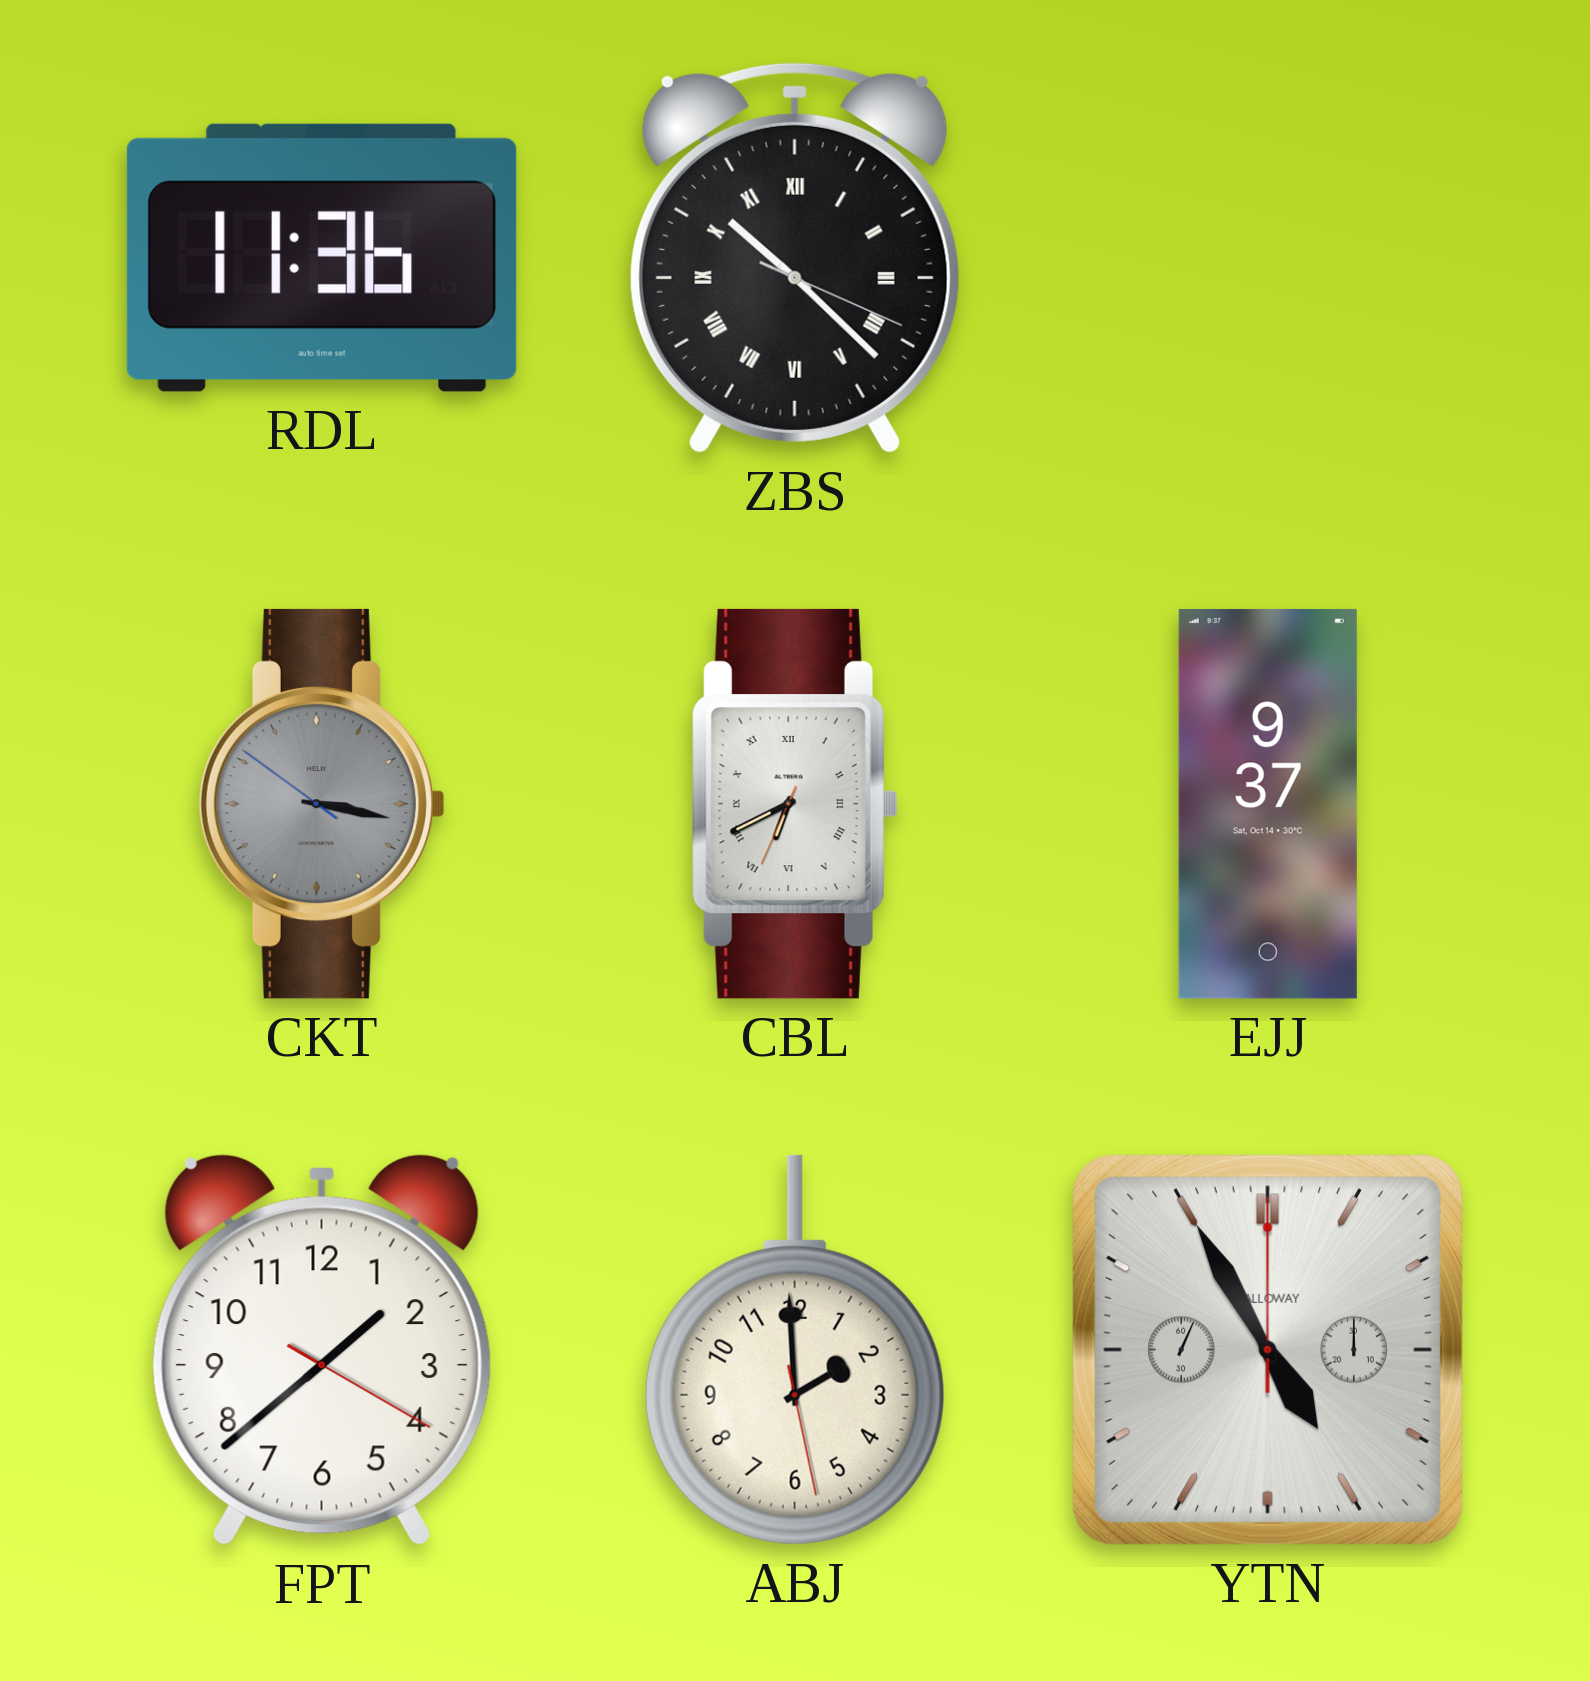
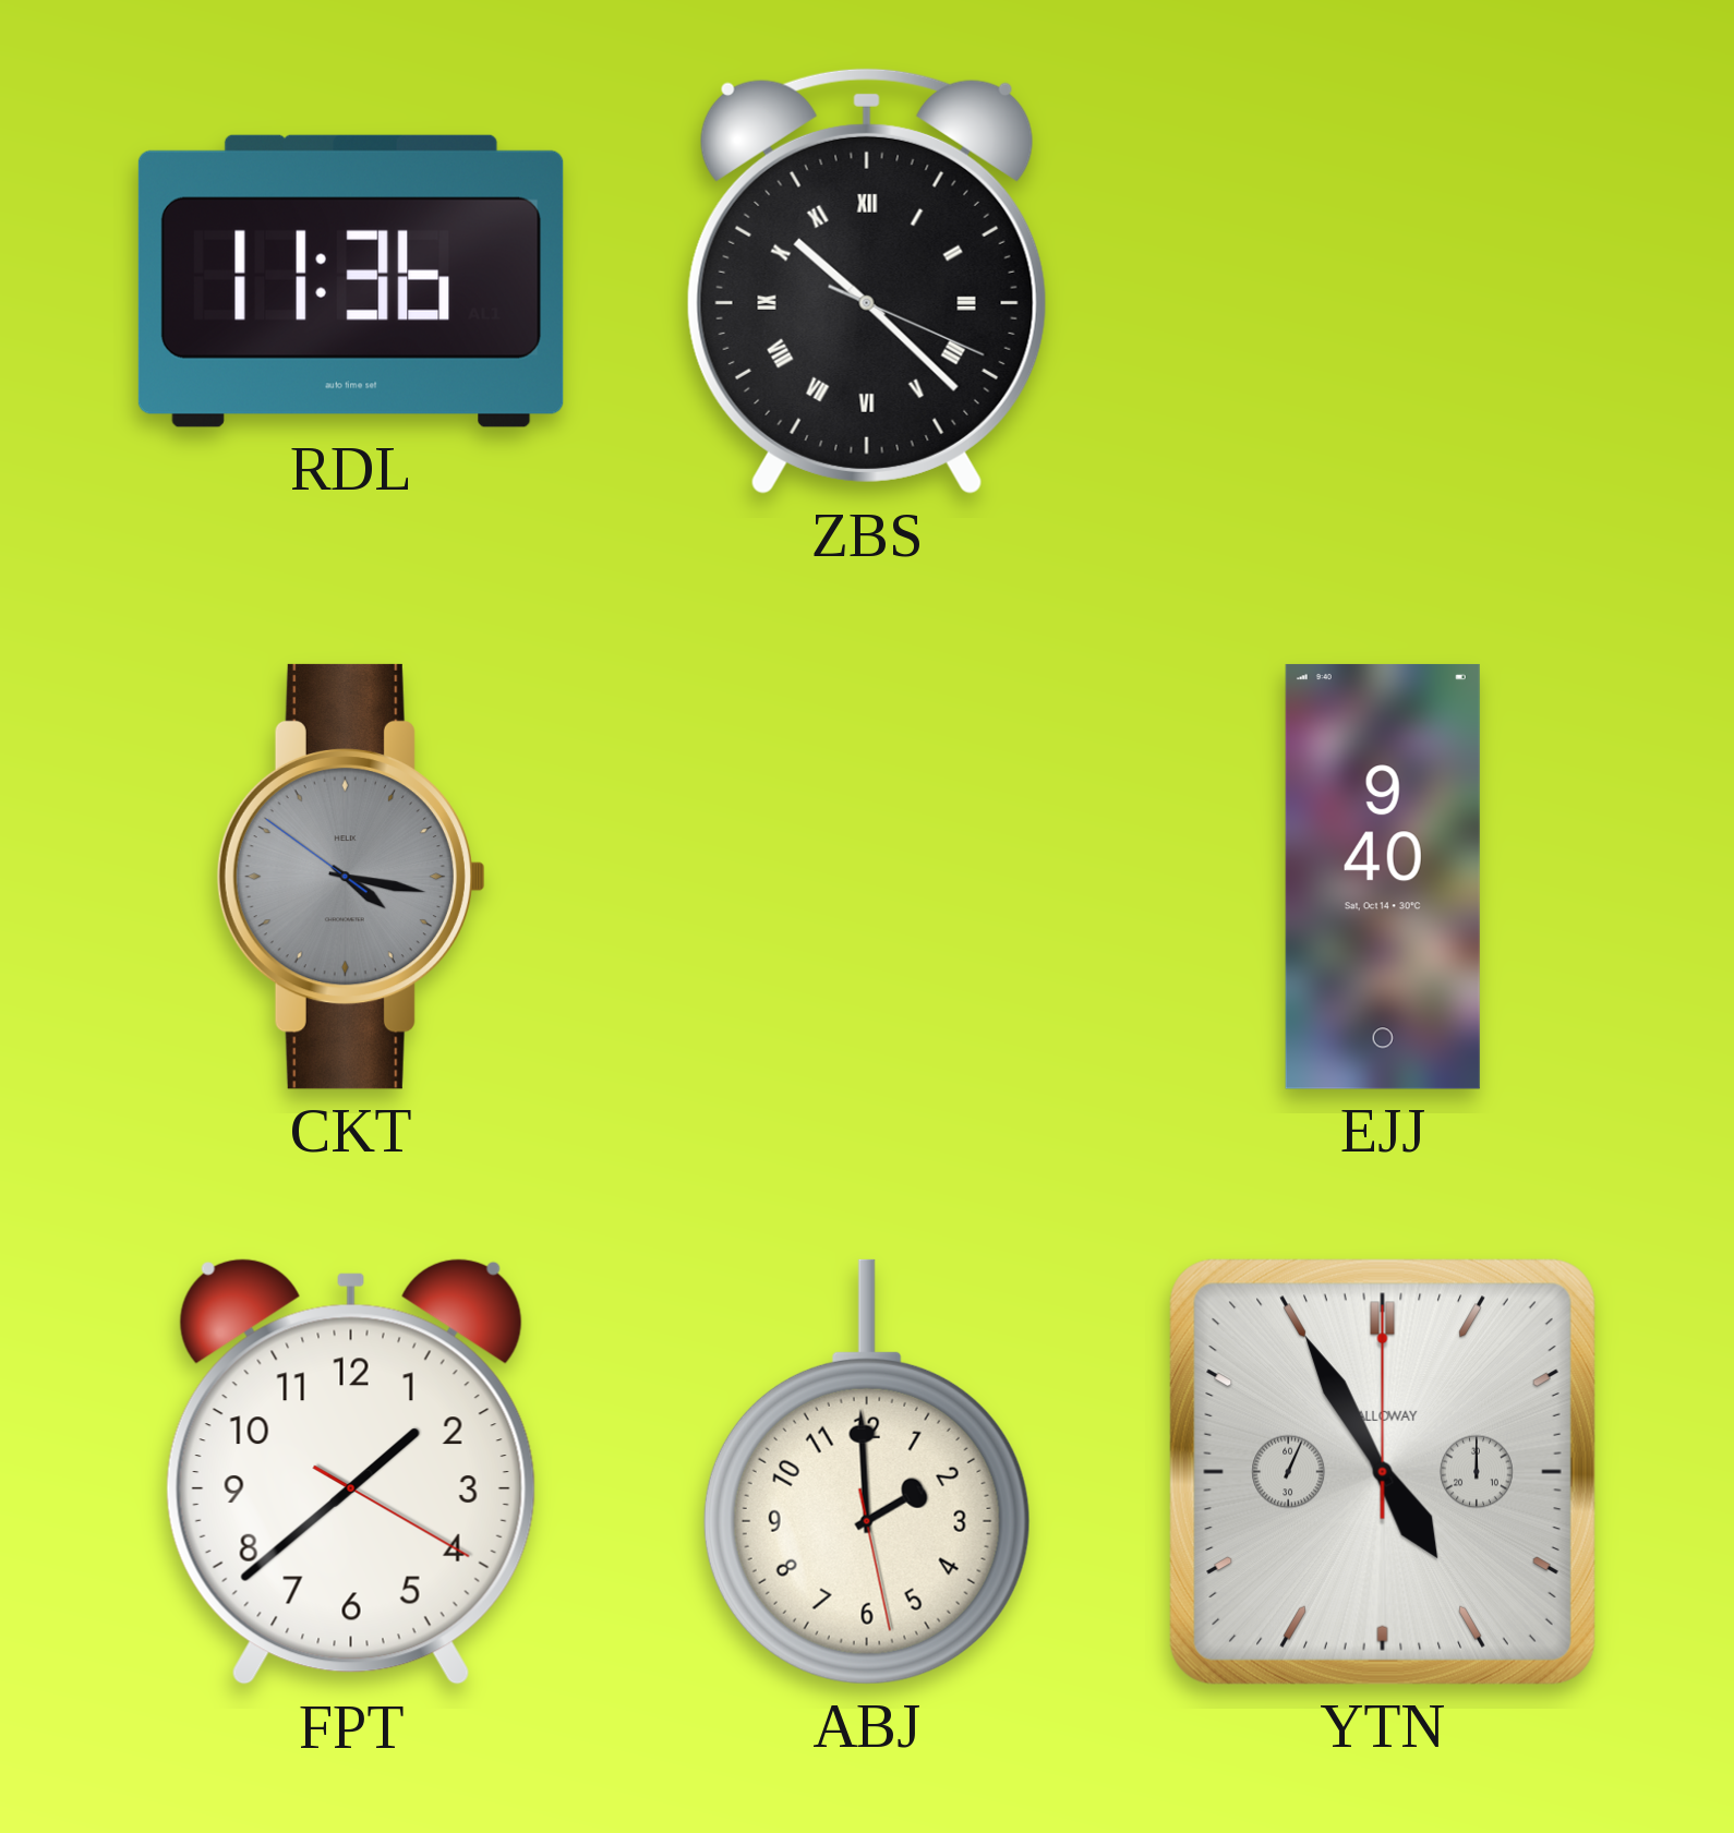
CKT: 3:16 -> 4:16 (351, 877)
CBL: 6:40 -> none (795, 804)
EJJ: 9:37 -> 9:40 (1383, 877)
